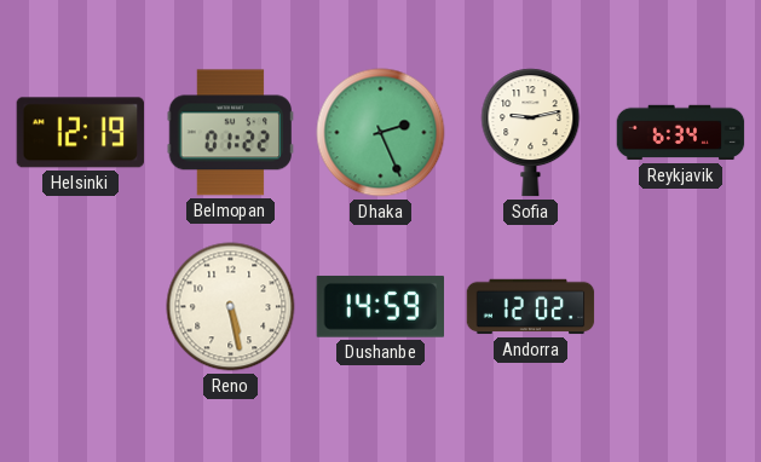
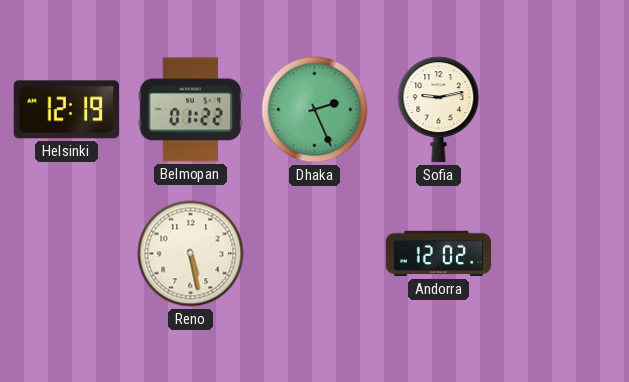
Reykjavik: 6:34 -> none (681, 133)
Dushanbe: 14:59 -> none (380, 306)
